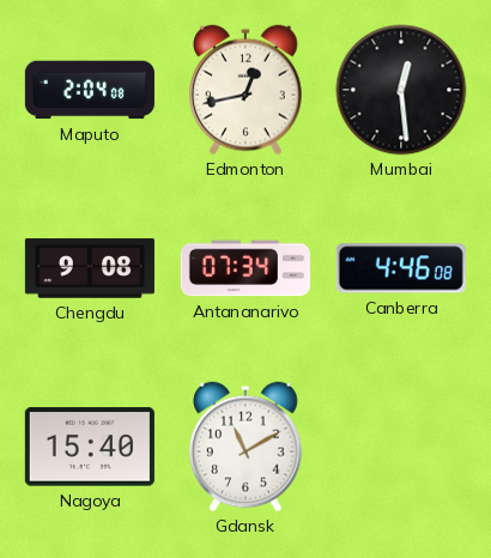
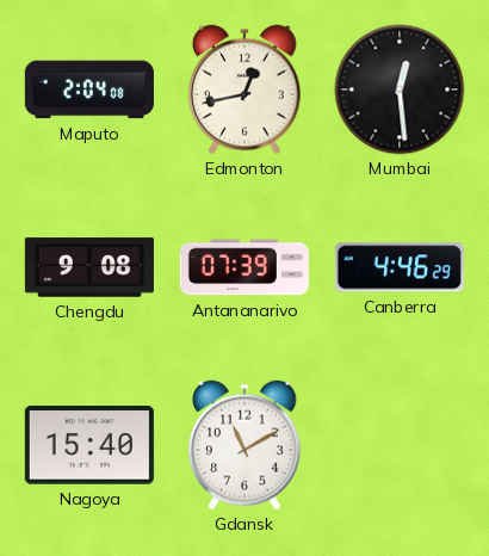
Antananarivo: 07:34 -> 07:39 (244, 267)
Canberra: 4:46:08 -> 4:46:29 (400, 267)
